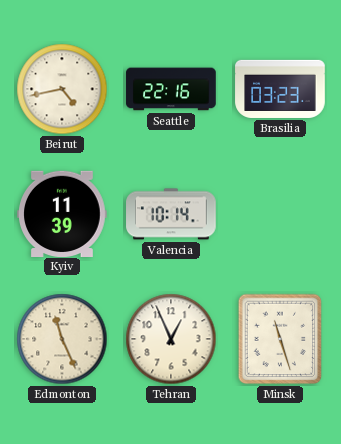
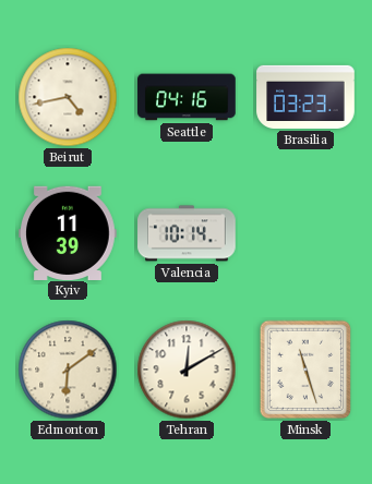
Seattle: 22:16 -> 04:16 (187, 97)
Edmonton: 11:26 -> 6:09 (68, 370)
Tehran: 12:56 -> 12:10 (187, 370)
